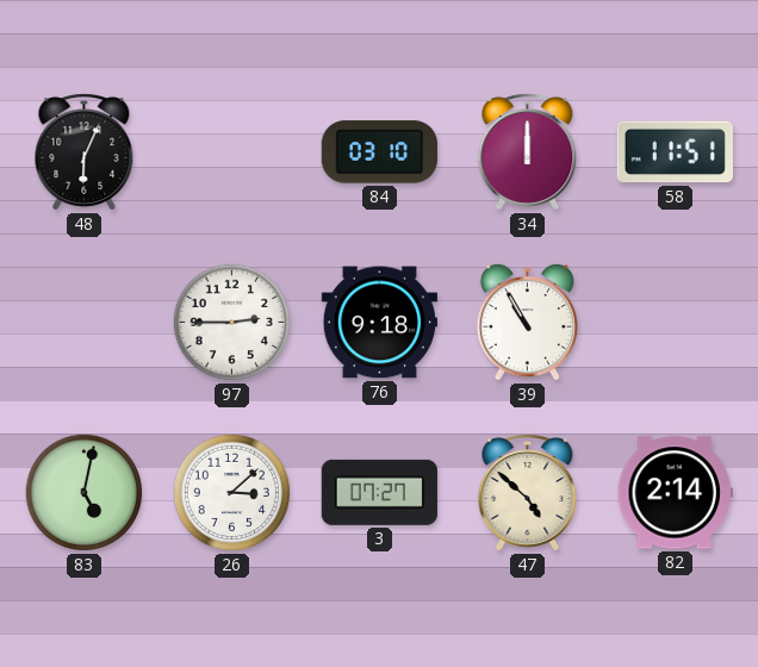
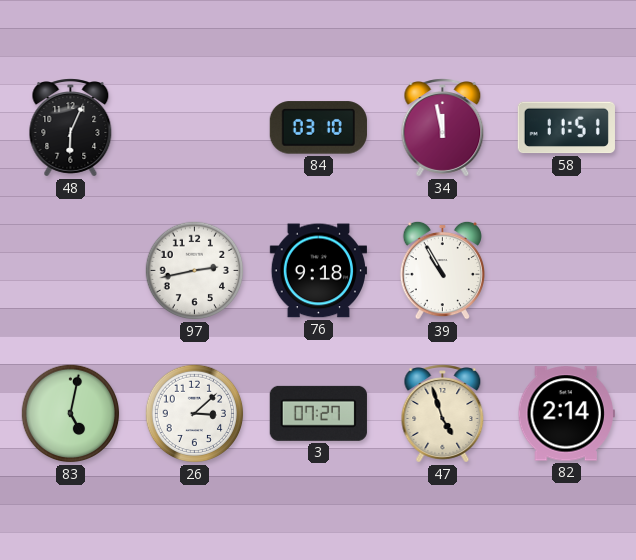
34: 12:00 -> 11:58 (443, 128)
97: 2:45 -> 2:43 (195, 271)
47: 4:52 -> 4:57 (443, 414)
